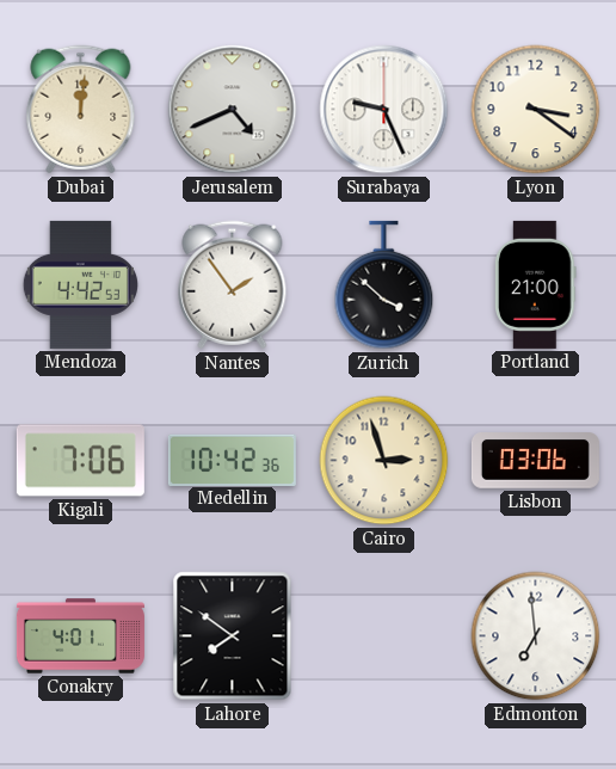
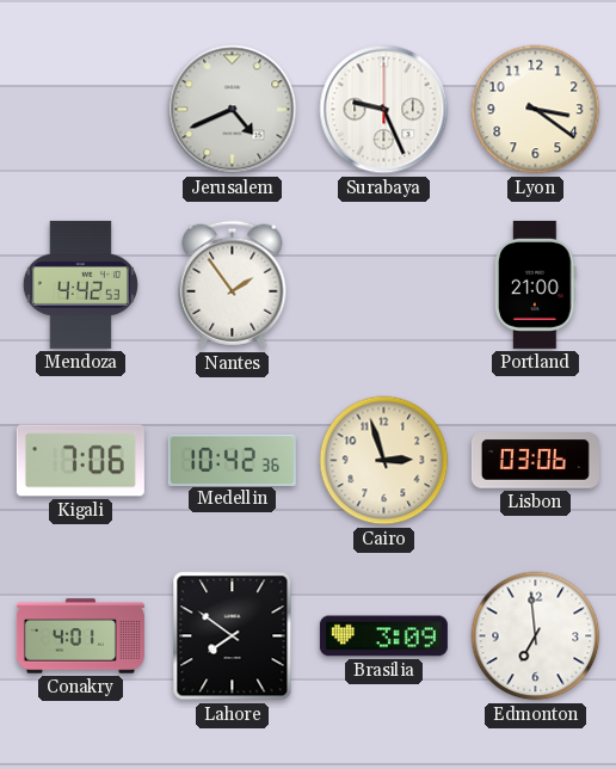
Dubai: 12:01 -> none (81, 110)
Zurich: 3:52 -> none (384, 285)
Brasilia: none -> 3:09 (383, 636)
